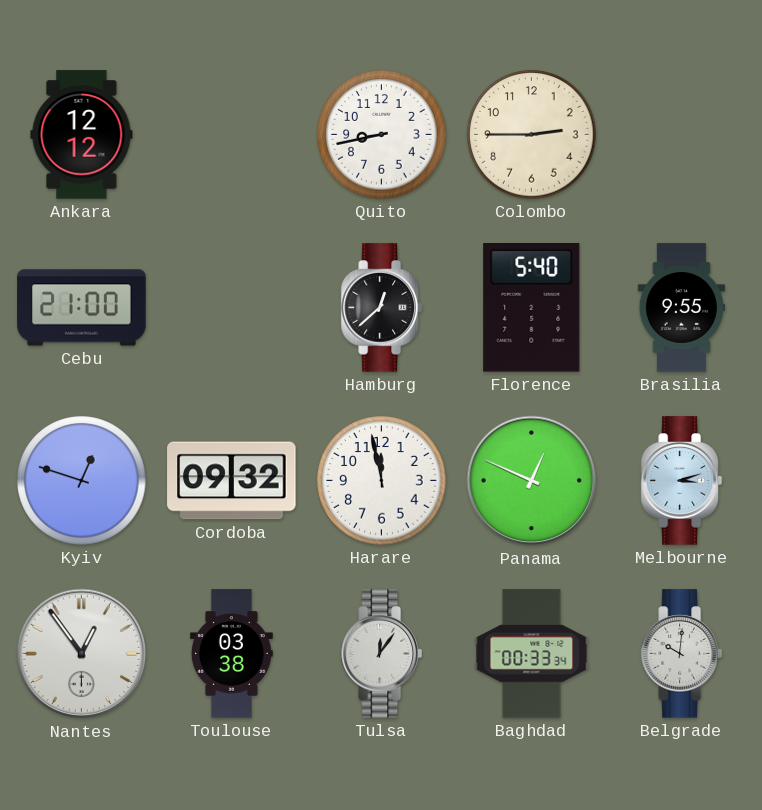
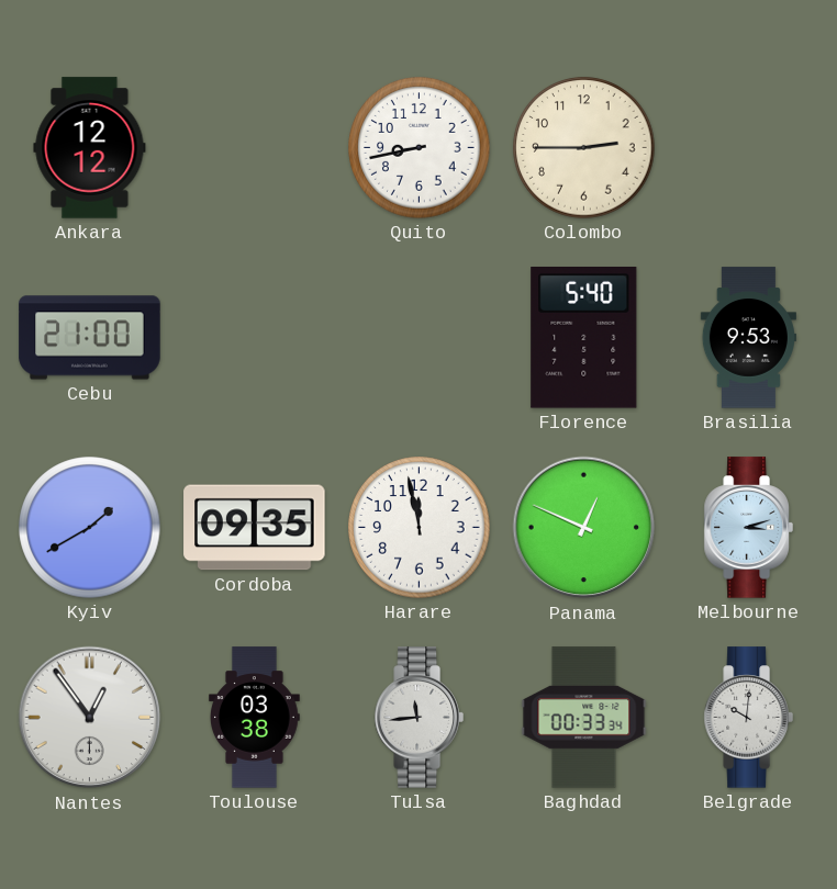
Hamburg: 12:38 -> none (381, 308)
Brasilia: 9:55 -> 9:53 (748, 338)
Kyiv: 12:48 -> 1:40 (90, 528)
Cordoba: 09:32 -> 09:35 (255, 528)
Tulsa: 12:06 -> 11:44 (418, 718)
